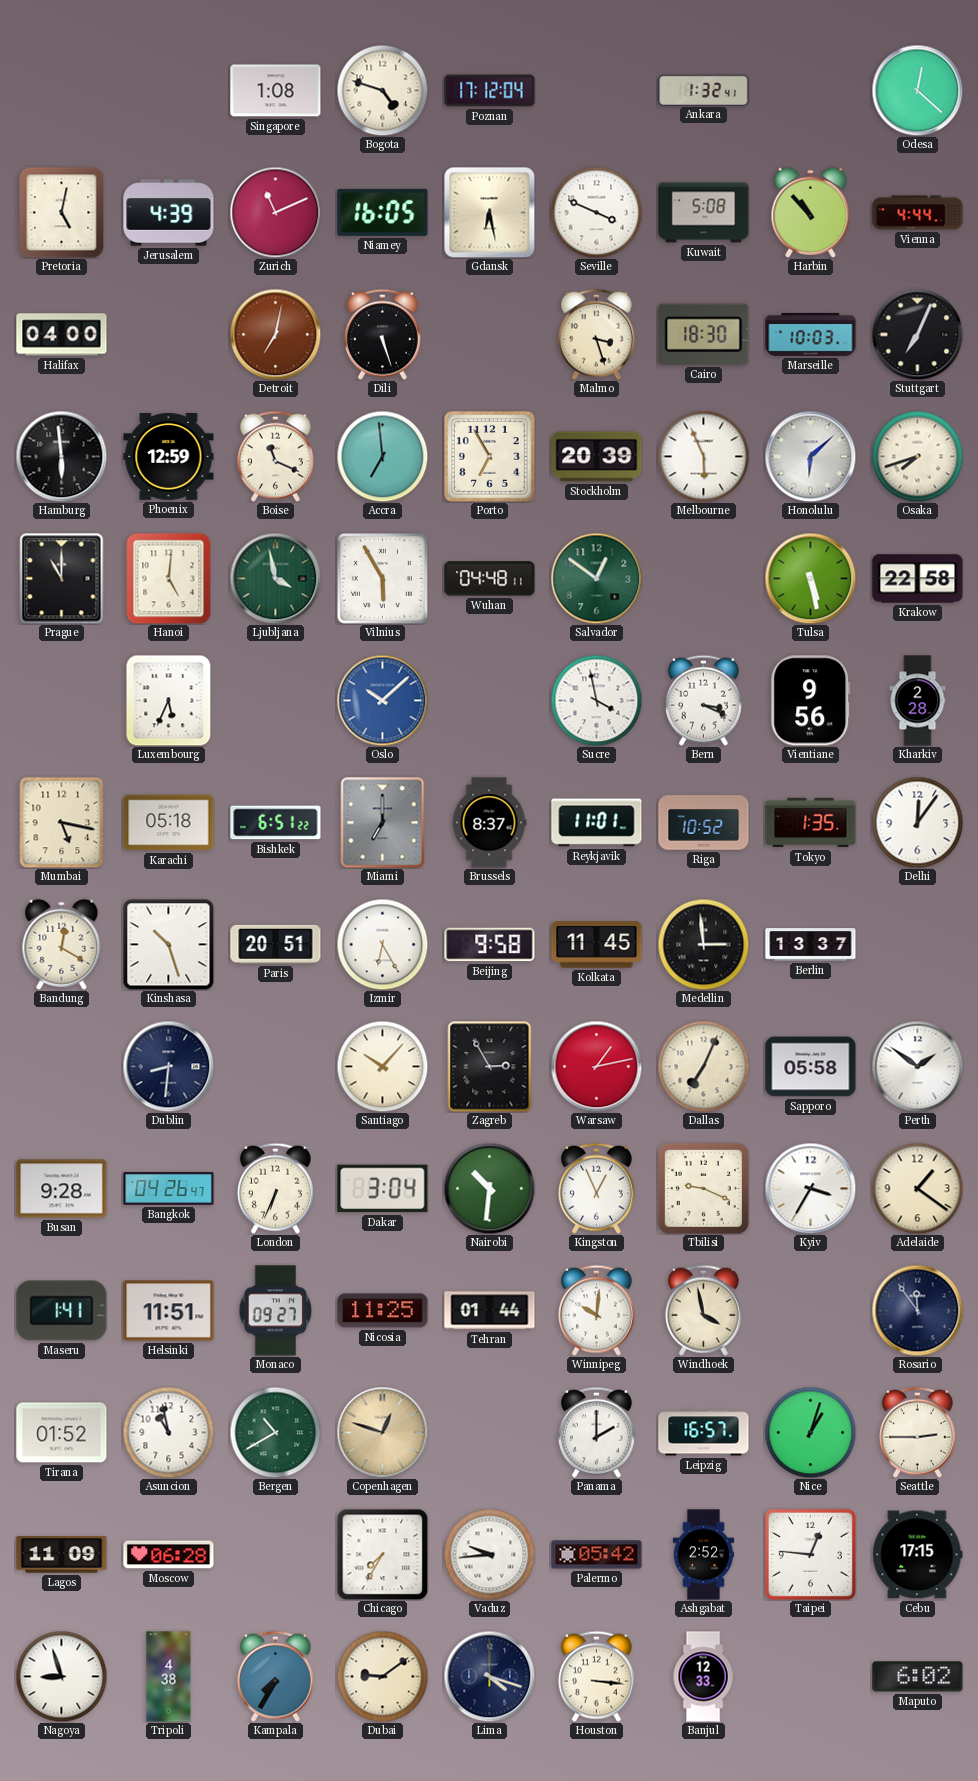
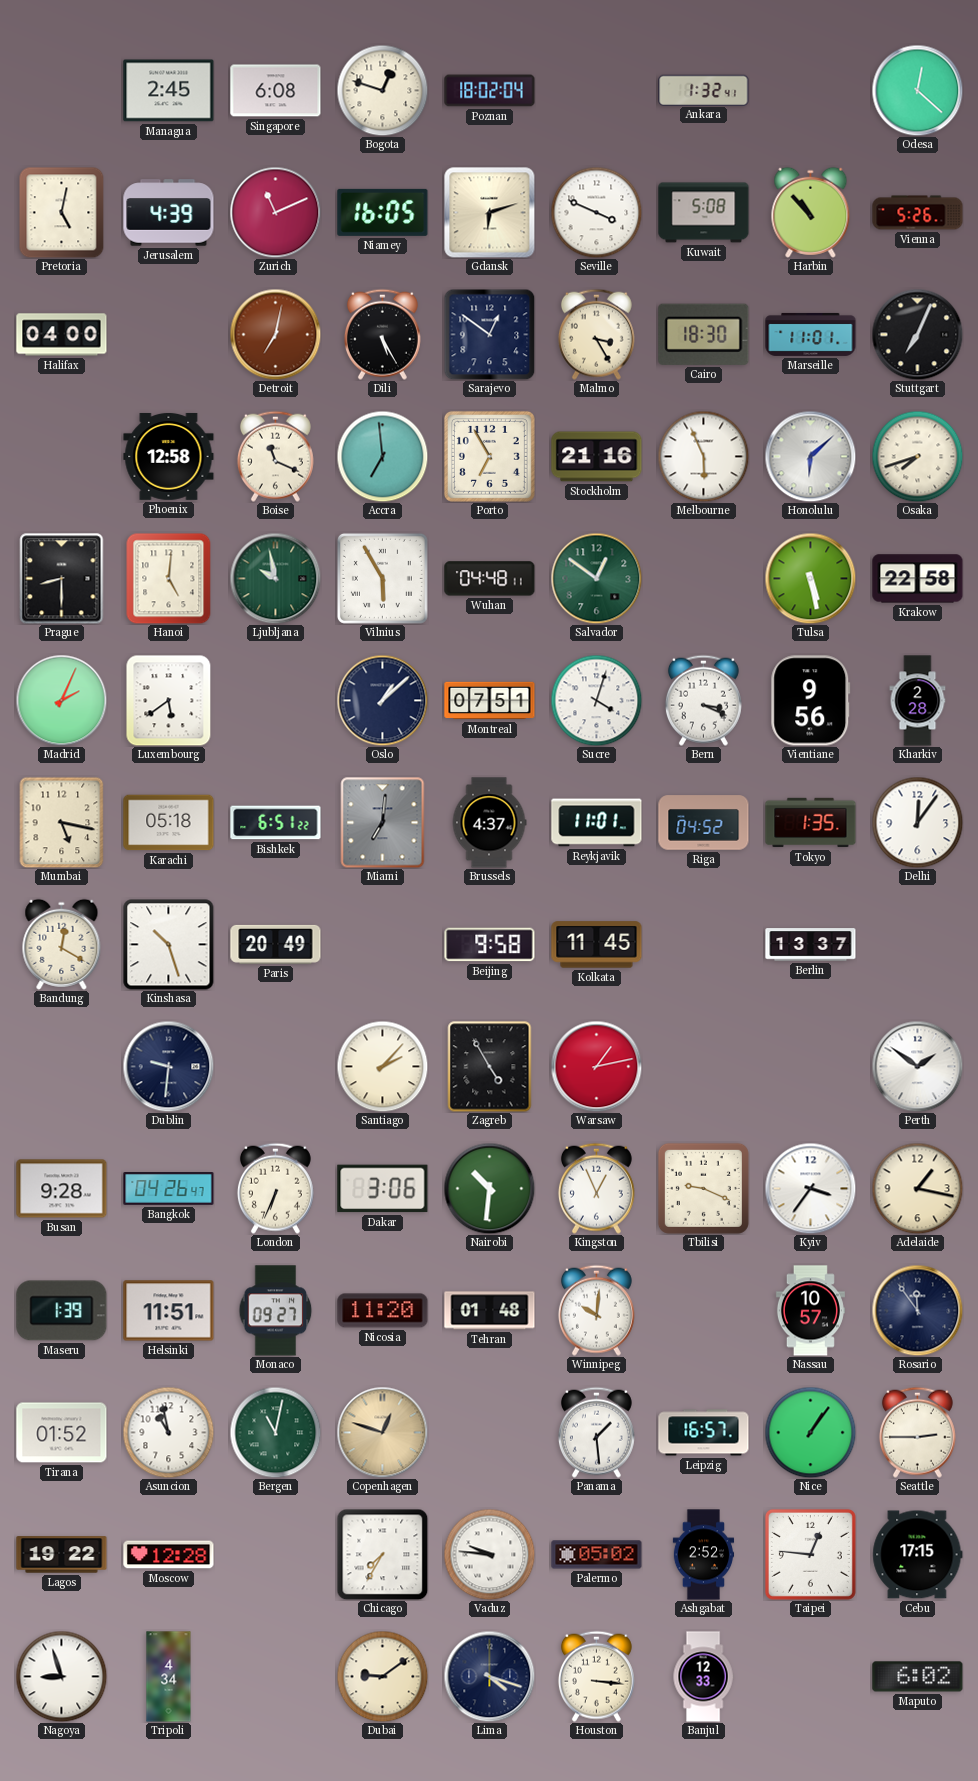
Managua: none -> 2:45 (169, 91)
Singapore: 1:08 -> 6:08 (276, 91)
Bogota: 4:48 -> 12:48 (382, 90)
Poznan: 17:12 -> 18:02 (490, 91)
Gdansk: 6:28 -> 6:12 (489, 212)
Vienna: 4:44 -> 5:26 (918, 213)
Dili: 5:27 -> 5:25 (382, 334)
Sarajevo: none -> 12:51 (489, 334)
Malmo: 3:27 -> 3:25 (596, 334)
Marseille: 10:03 -> 11:01 (811, 334)
Hamburg: 5:59 -> none (61, 456)
Phoenix: 12:59 -> 12:58 (169, 456)
Stockholm: 20:39 -> 21:16 (597, 457)
Prague: 11:00 -> 8:30 (62, 579)
Ljubljana: 3:58 -> 9:58 (275, 578)
Madrid: none -> 2:04 (61, 700)
Luxembourg: 5:34 -> 5:39 (169, 700)
Oslo: 10:08 -> 1:08 (382, 700)
Oslo dial: blue -> navy (382, 700)
Montreal: none -> 07:51 (490, 701)
Sucre: 3:58 -> 4:03 (596, 700)
Miami: 7:00 -> 7:01 (383, 823)
Brussels: 8:37 -> 4:37 (489, 823)
Riga: 10:52 -> 04:52 (704, 823)
Paris: 20:51 -> 20:49 (276, 944)
Izmir: 6:25 -> none (382, 944)
Medellin: 2:59 -> none (703, 944)
Dublin: 8:31 -> 9:31 (168, 1066)
Santiago: 10:07 -> 2:07 (382, 1066)
Zagreb: 2:55 -> 4:55 (490, 1067)
Dallas: 7:04 -> none (703, 1066)
Sapporo: 05:58 -> none (811, 1067)
Dakar: 3:04 -> 3:06 (383, 1189)
Kyiv: 3:35 -> 3:36 (810, 1188)
Adelaide: 1:21 -> 1:17 (917, 1188)
Maseru: 1:41 -> 1:39 (62, 1311)
Nicosia: 11:25 -> 11:20 (383, 1311)
Tehran: 01:44 -> 01:48 (490, 1311)
Windhoek: 3:58 -> none (703, 1310)
Nassau: none -> 10:57 (810, 1311)
Bergen: 10:40 -> 11:02 (275, 1432)
Panama: 2:00 -> 1:29 (596, 1432)
Nice: 1:03 -> 1:06 (810, 1432)
Lagos: 11:09 -> 19:22 (62, 1555)
Moscow: 06:28 -> 12:28 (169, 1555)
Vaduz: 9:44 -> 9:46 (489, 1554)
Palermo: 05:42 -> 05:02 (597, 1555)
Tripoli: 4:38 -> 4:34 (169, 1677)
Kampala: 7:35 -> none (275, 1676)
